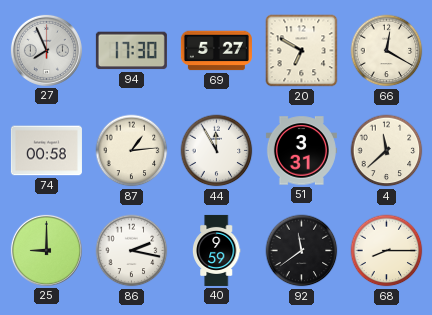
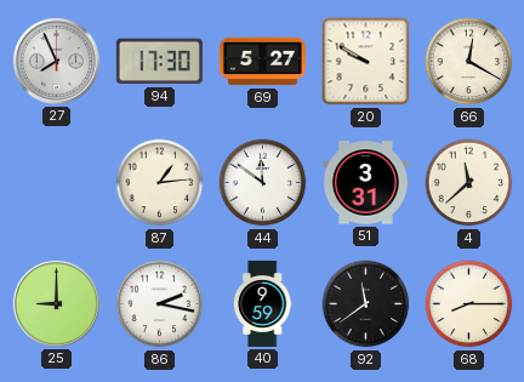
20: 6:50 -> 9:50 (366, 62)
74: 00:58 -> none (46, 151)
44: 11:55 -> 11:51 (263, 183)
